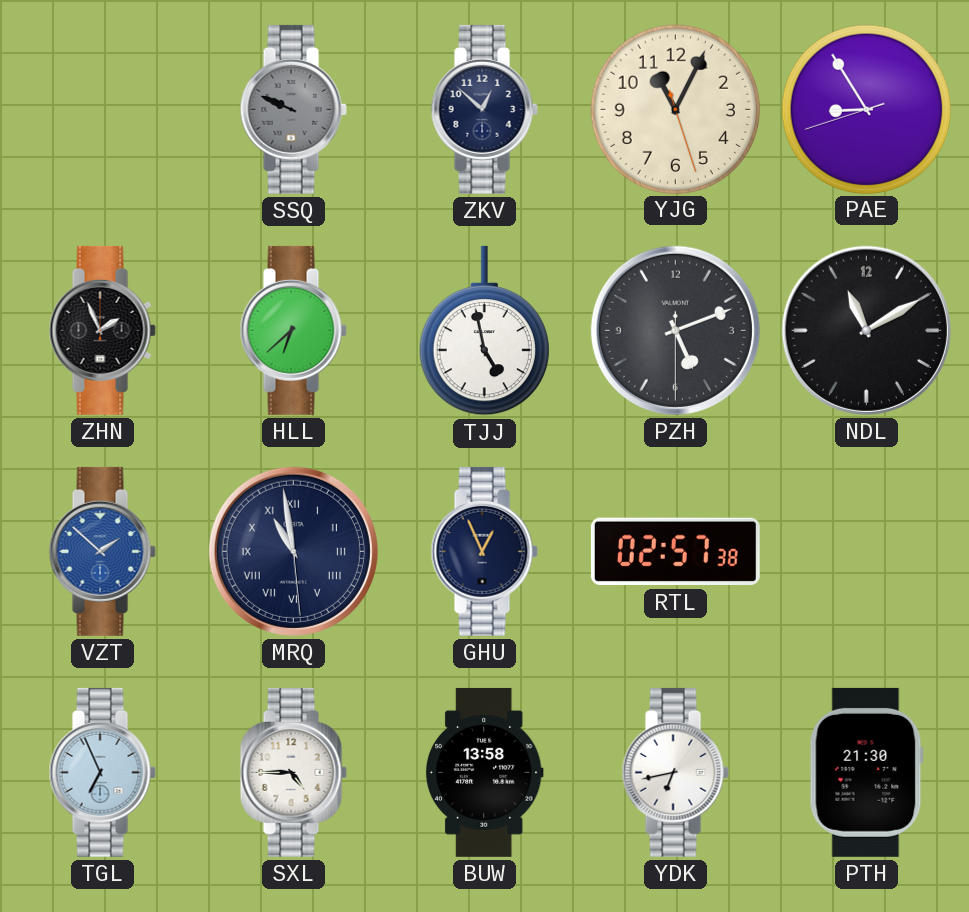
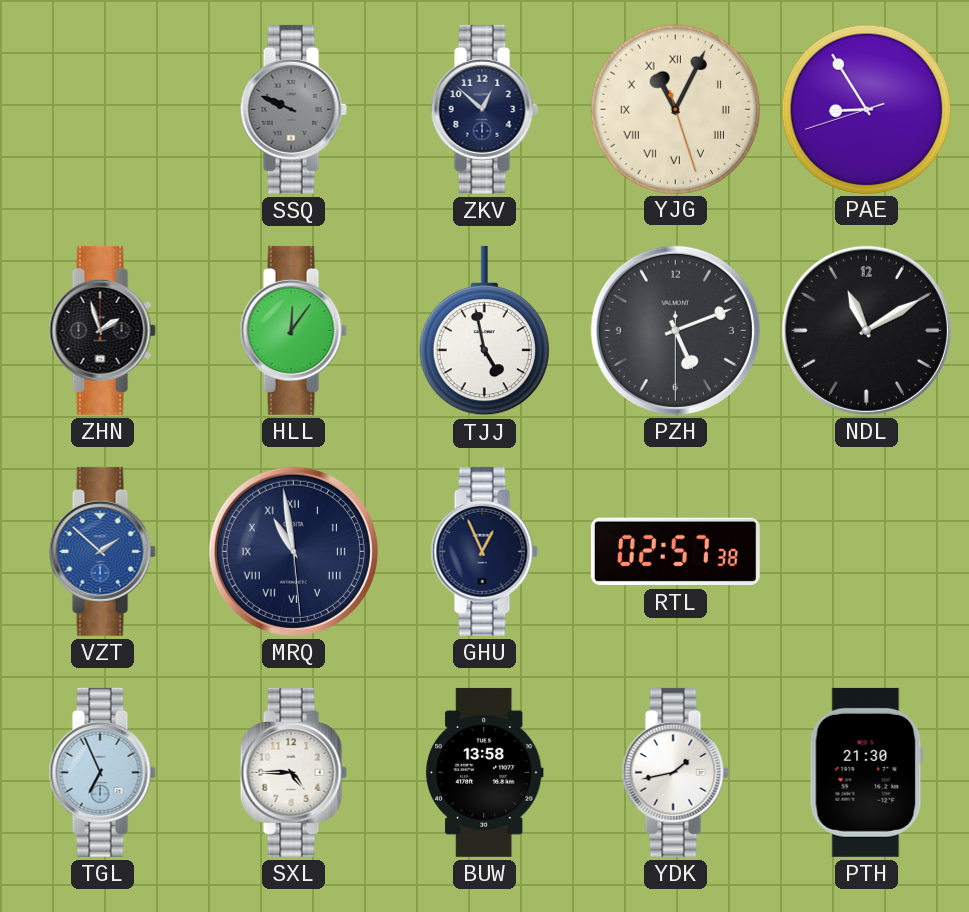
YJG numerals: Arabic -> Roman (675, 109)
ZHN: 1:56 -> 1:57 (102, 330)
HLL: 6:38 -> 12:06 (293, 330)
YDK: 6:43 -> 1:43 (675, 772)
